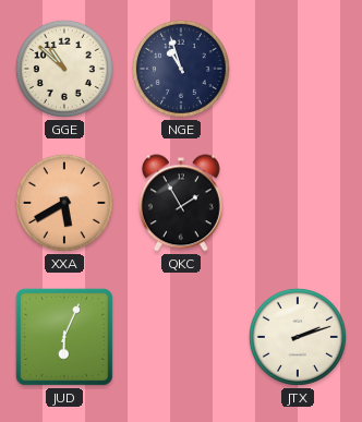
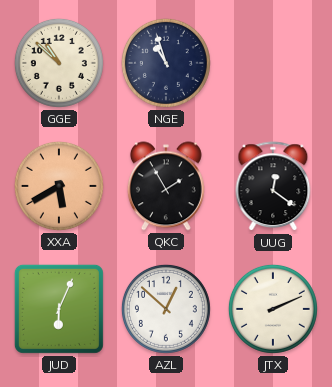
UUG: none -> 12:21 (273, 187)
AZL: none -> 12:52 (166, 309)
JTX: 2:12 -> 2:11 (273, 309)
